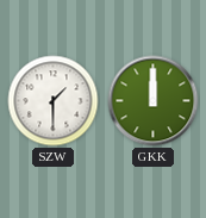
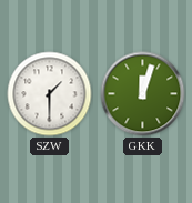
GKK: 12:00 -> 12:03 (143, 94)
